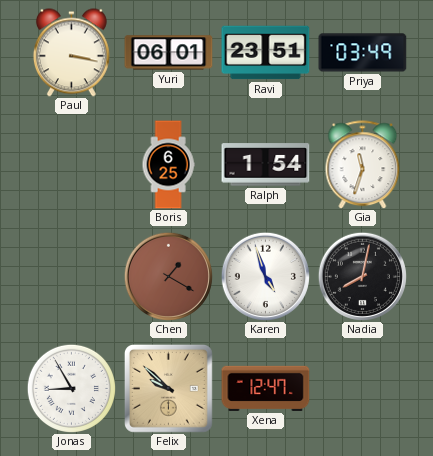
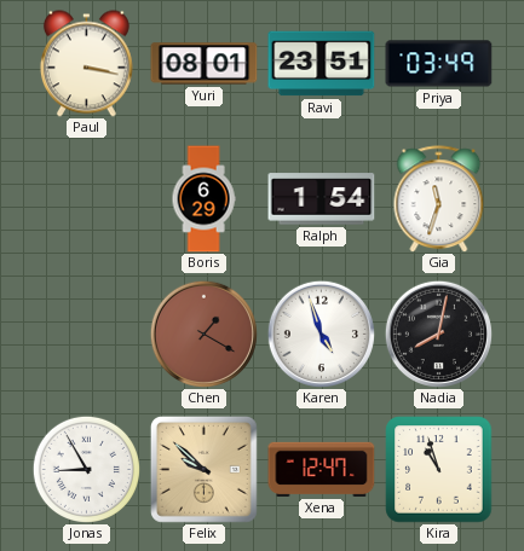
Yuri: 06:01 -> 08:01 (205, 64)
Boris: 6:25 -> 6:29 (203, 199)
Kira: none -> 10:57 (439, 470)
